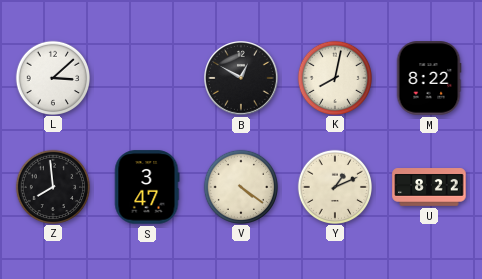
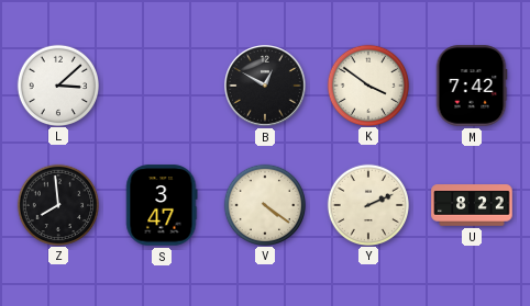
K: 8:02 -> 3:51 (367, 84)
M: 8:22 -> 7:42 (472, 86)
Y: 1:11 -> 2:11 (367, 204)
